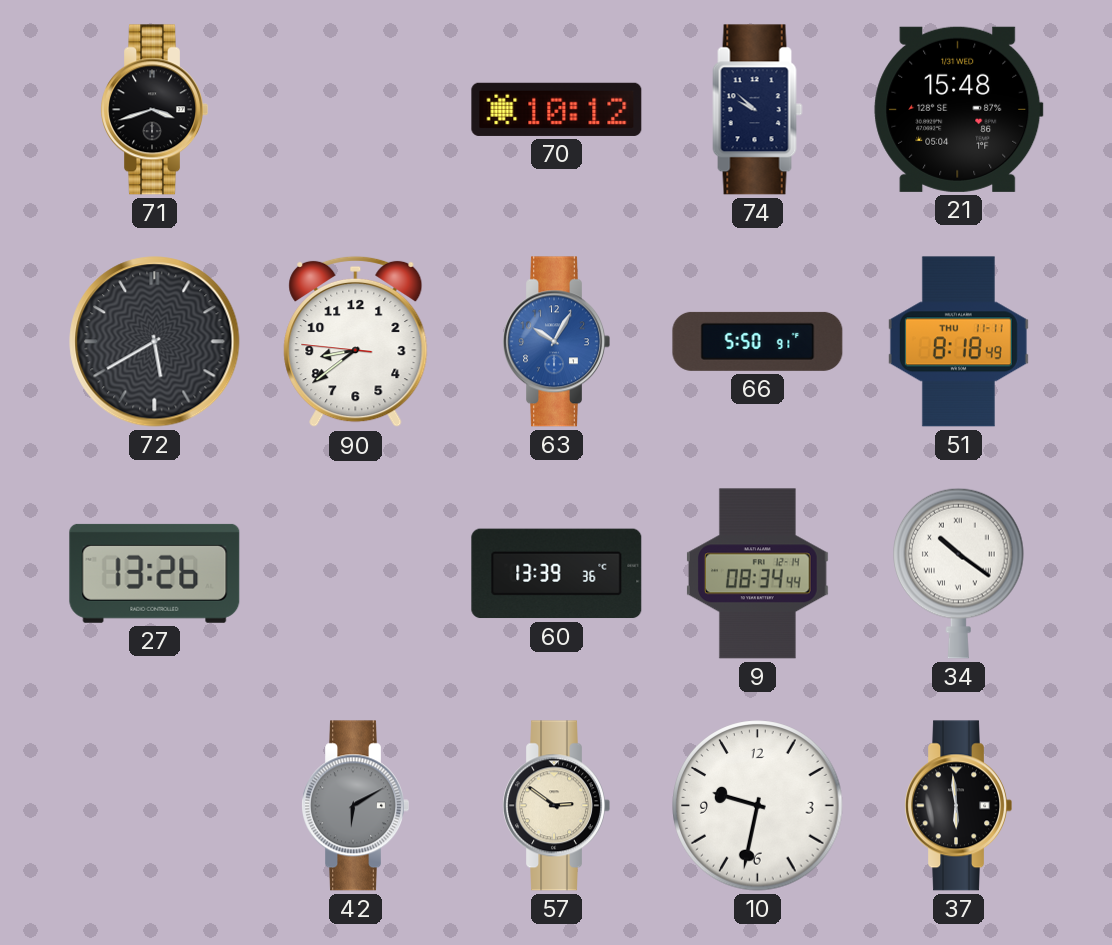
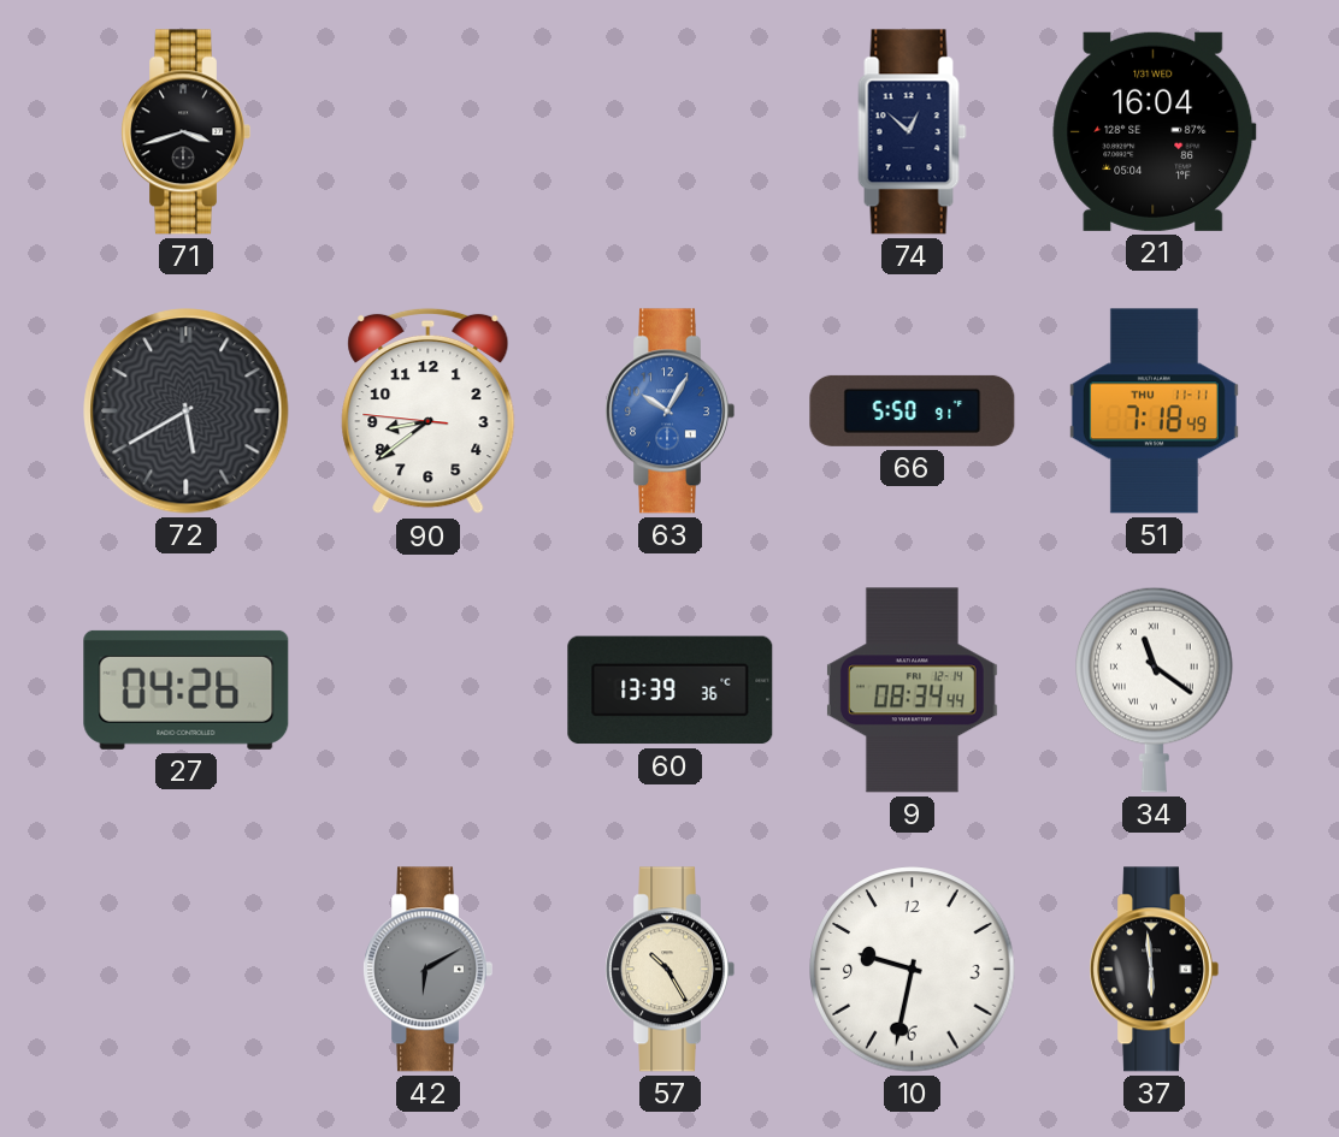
70: 10:12 -> none (557, 109)
74: 9:52 -> 12:52 (913, 132)
21: 15:48 -> 16:04 (1155, 131)
51: 8:18 -> 7:18 (1154, 411)
27: 13:26 -> 04:26 (187, 689)
34: 10:21 -> 11:21 (1155, 689)
57: 2:51 -> 10:25 (669, 970)
